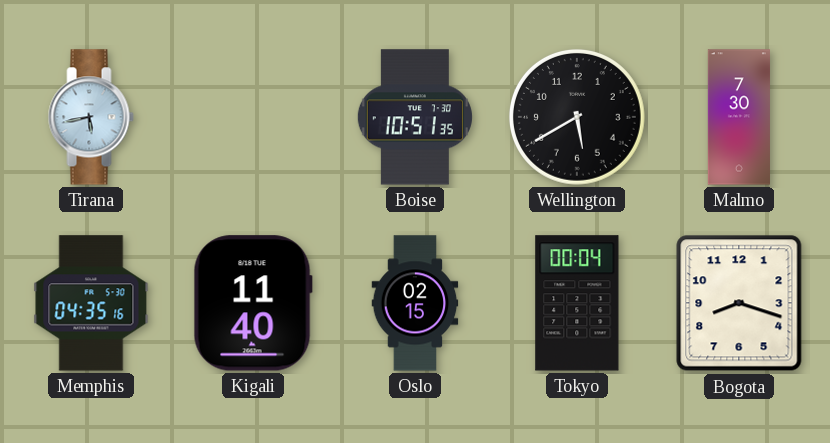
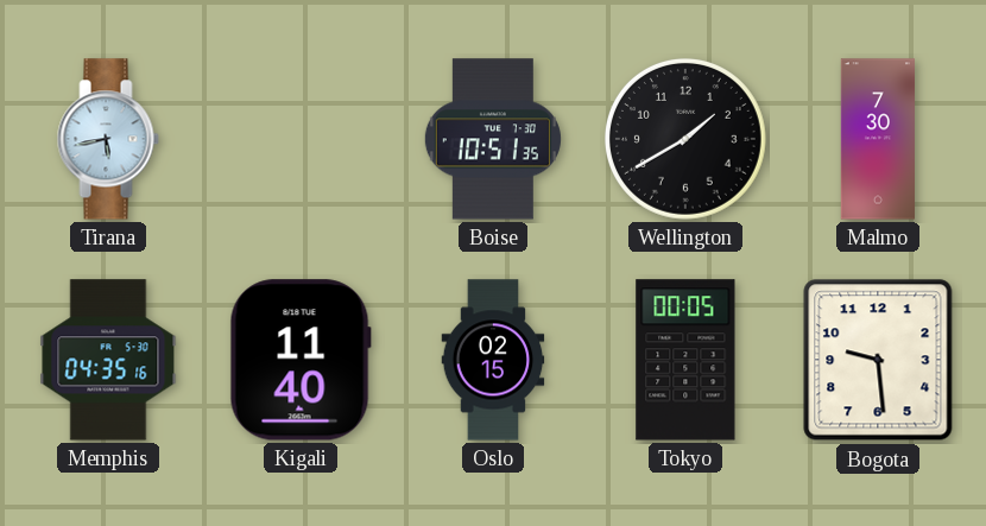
Wellington: 5:40 -> 1:40 (685, 139)
Tokyo: 00:04 -> 00:05 (685, 360)
Bogota: 8:18 -> 9:29 (878, 360)
